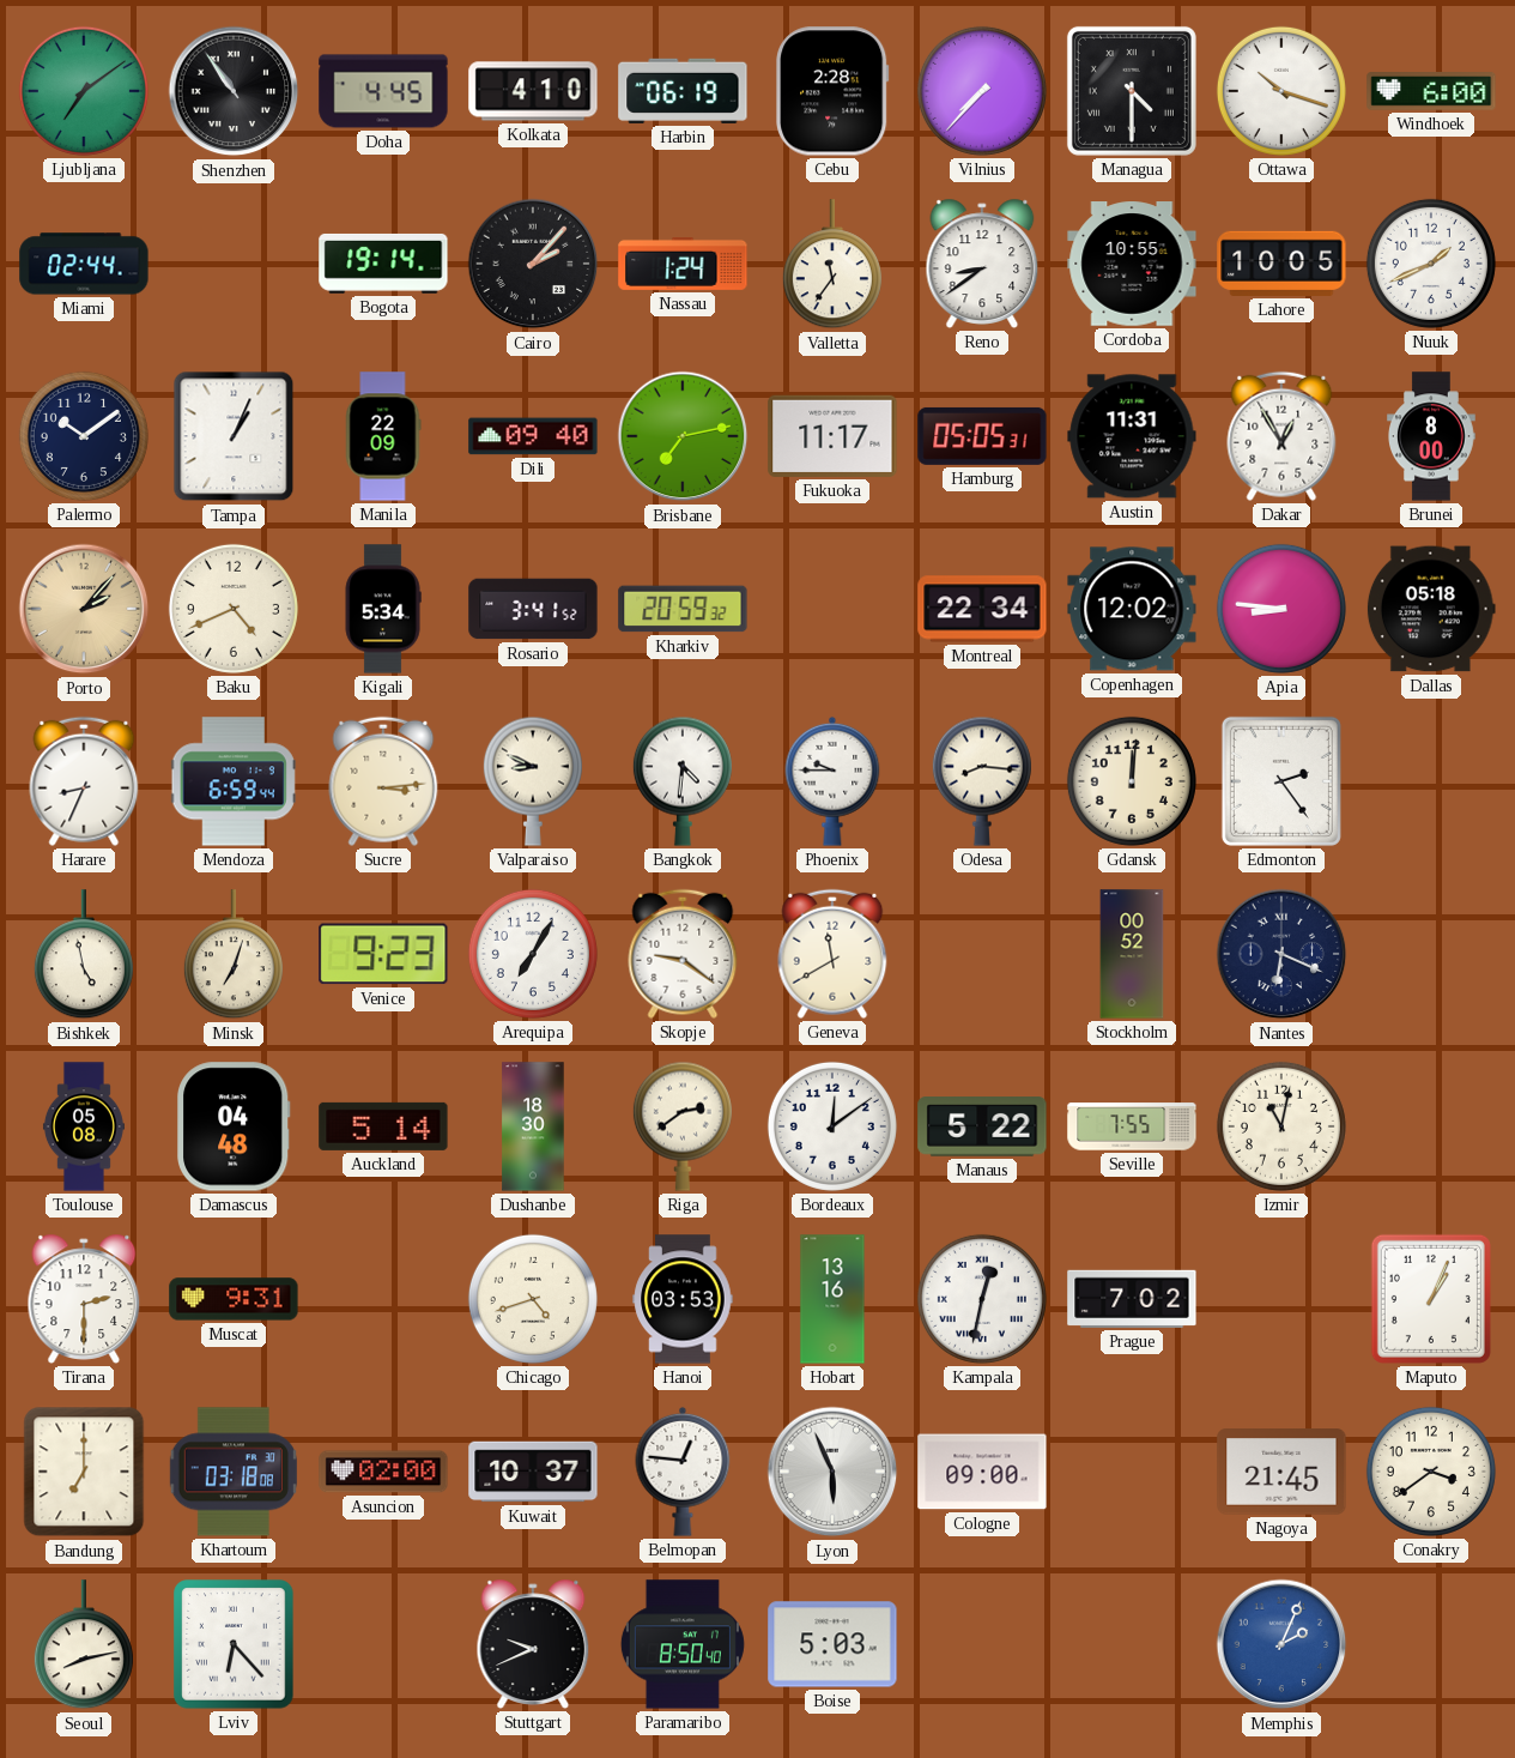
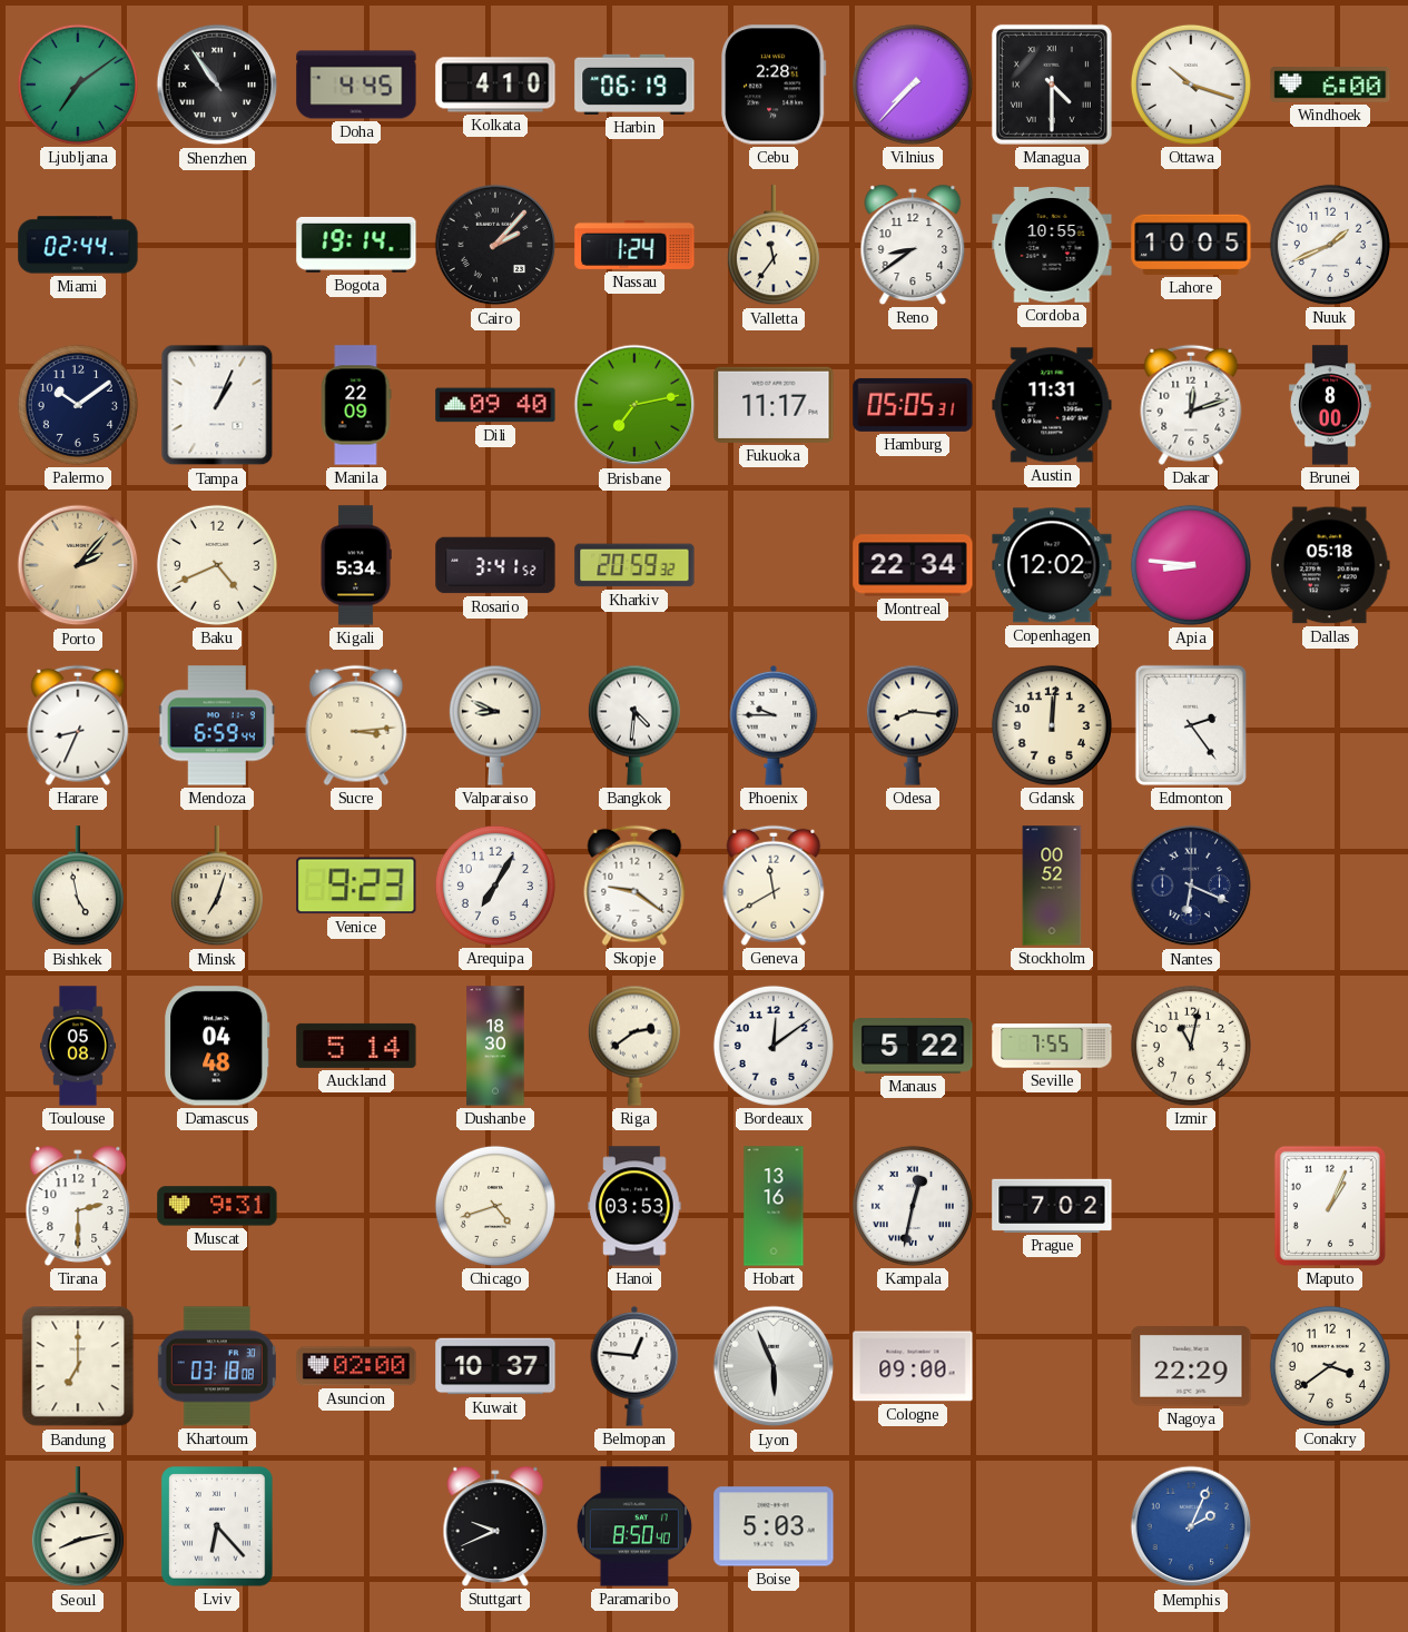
Dakar: 12:55 -> 12:12 (1191, 405)
Nagoya: 21:45 -> 22:29 (1191, 1366)
